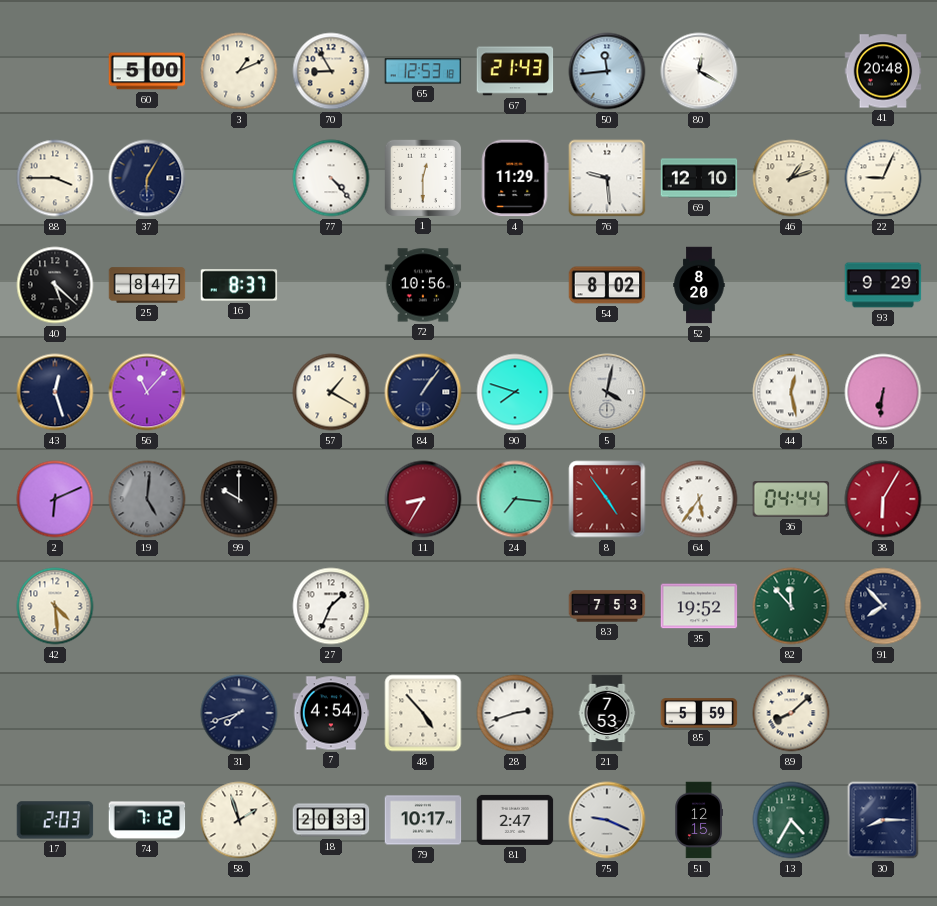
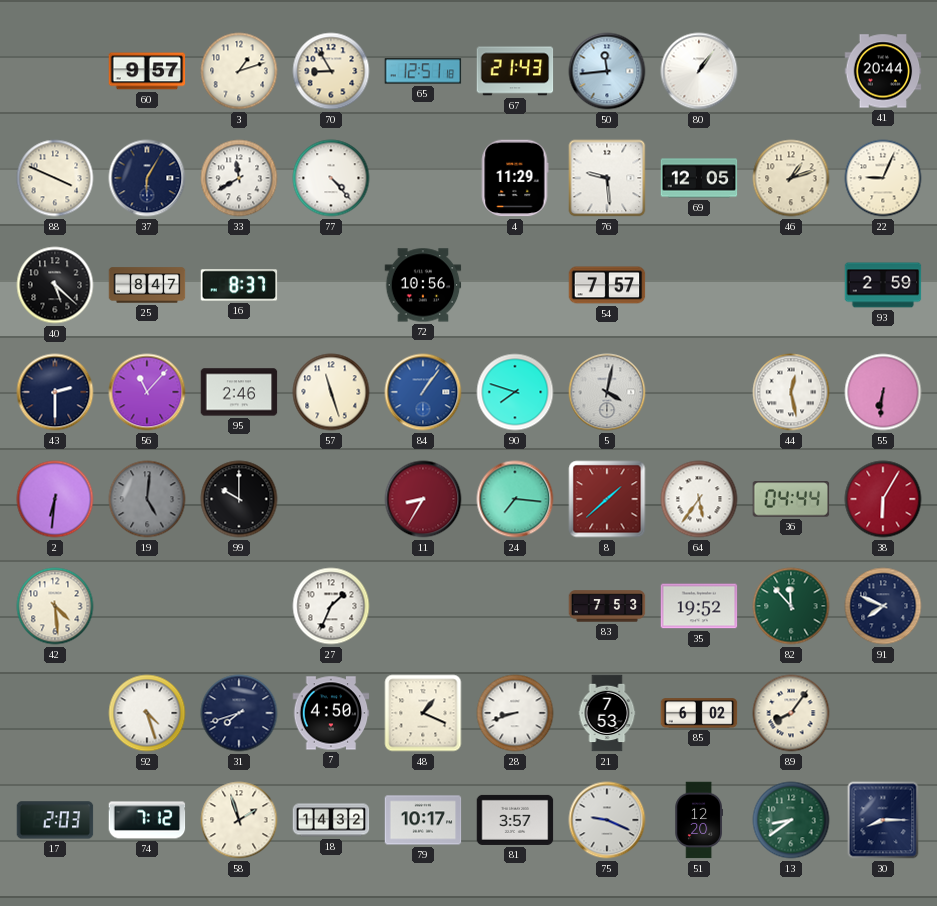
60: 5:00 -> 9:57 (147, 71)
3: 1:11 -> 1:12 (239, 71)
65: 12:53 -> 12:51 (423, 71)
80: 12:20 -> 1:06 (699, 71)
41: 20:48 -> 20:44 (883, 71)
88: 3:45 -> 3:49 (55, 178)
33: none -> 11:40 (239, 178)
1: 12:30 -> none (422, 177)
69: 12:10 -> 12:05 (699, 178)
54: 8:02 -> 7:57 (607, 285)
52: 8:20 -> none (699, 285)
93: 9:29 -> 2:59 (883, 285)
43: 12:27 -> 2:30 (55, 392)
95: none -> 2:46 (239, 392)
57: 1:20 -> 11:27 (331, 392)
84 dial: navy -> blue (423, 392)
2: 6:11 -> 6:31 (55, 499)
8: 4:54 -> 1:38 (607, 499)
91: 7:53 -> 7:49 (883, 606)
92: none -> 4:27 (147, 713)
7: 4:54 -> 4:50 (331, 713)
48: 4:53 -> 1:19 (423, 713)
28: 2:42 -> 8:42 (515, 713)
85: 5:59 -> 6:02 (699, 713)
89: 8:08 -> 8:06 (791, 713)
18: 20:33 -> 14:32 (331, 820)
81: 2:47 -> 3:57 (515, 820)
51: 12:15 -> 12:20 (698, 820)
13: 4:35 -> 8:39 (791, 820)
